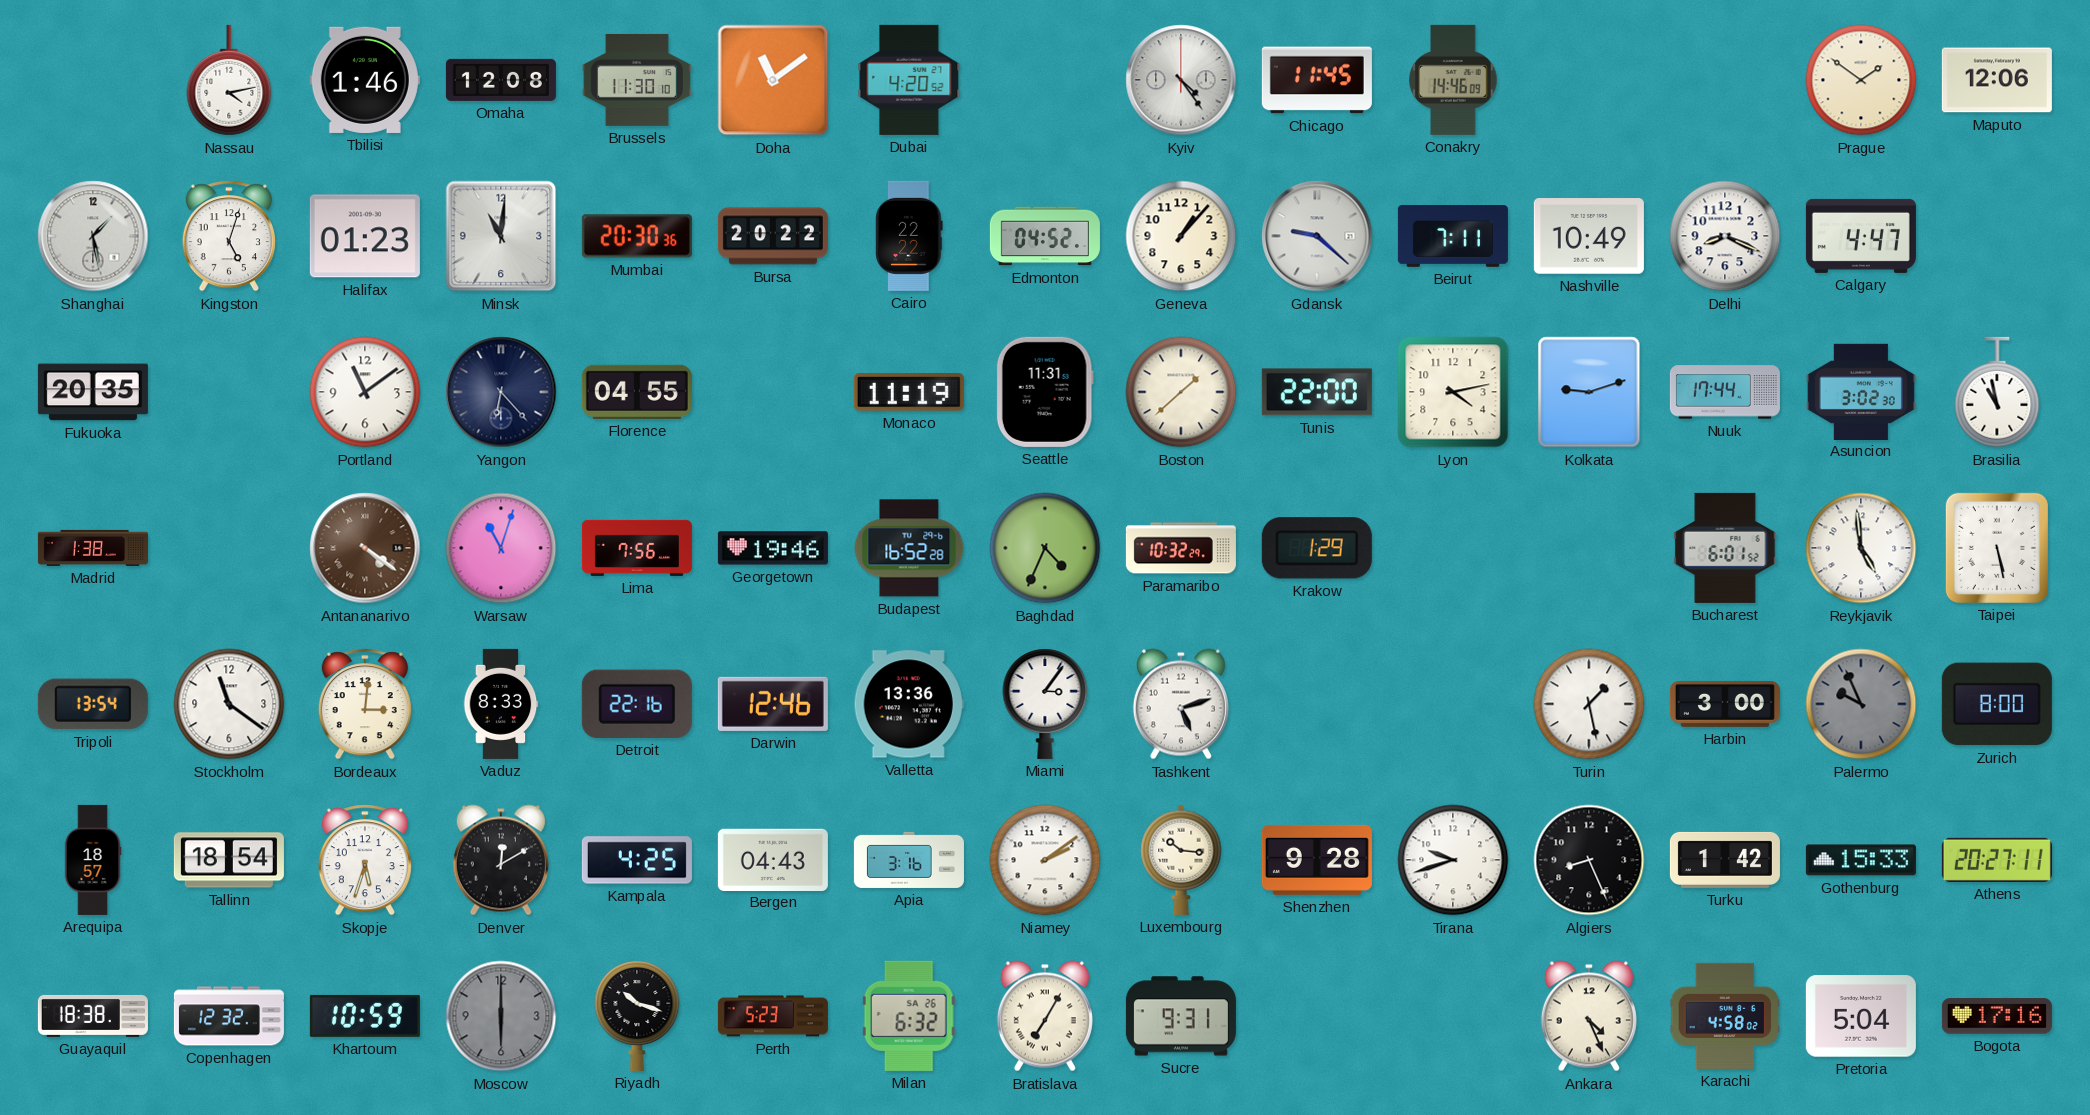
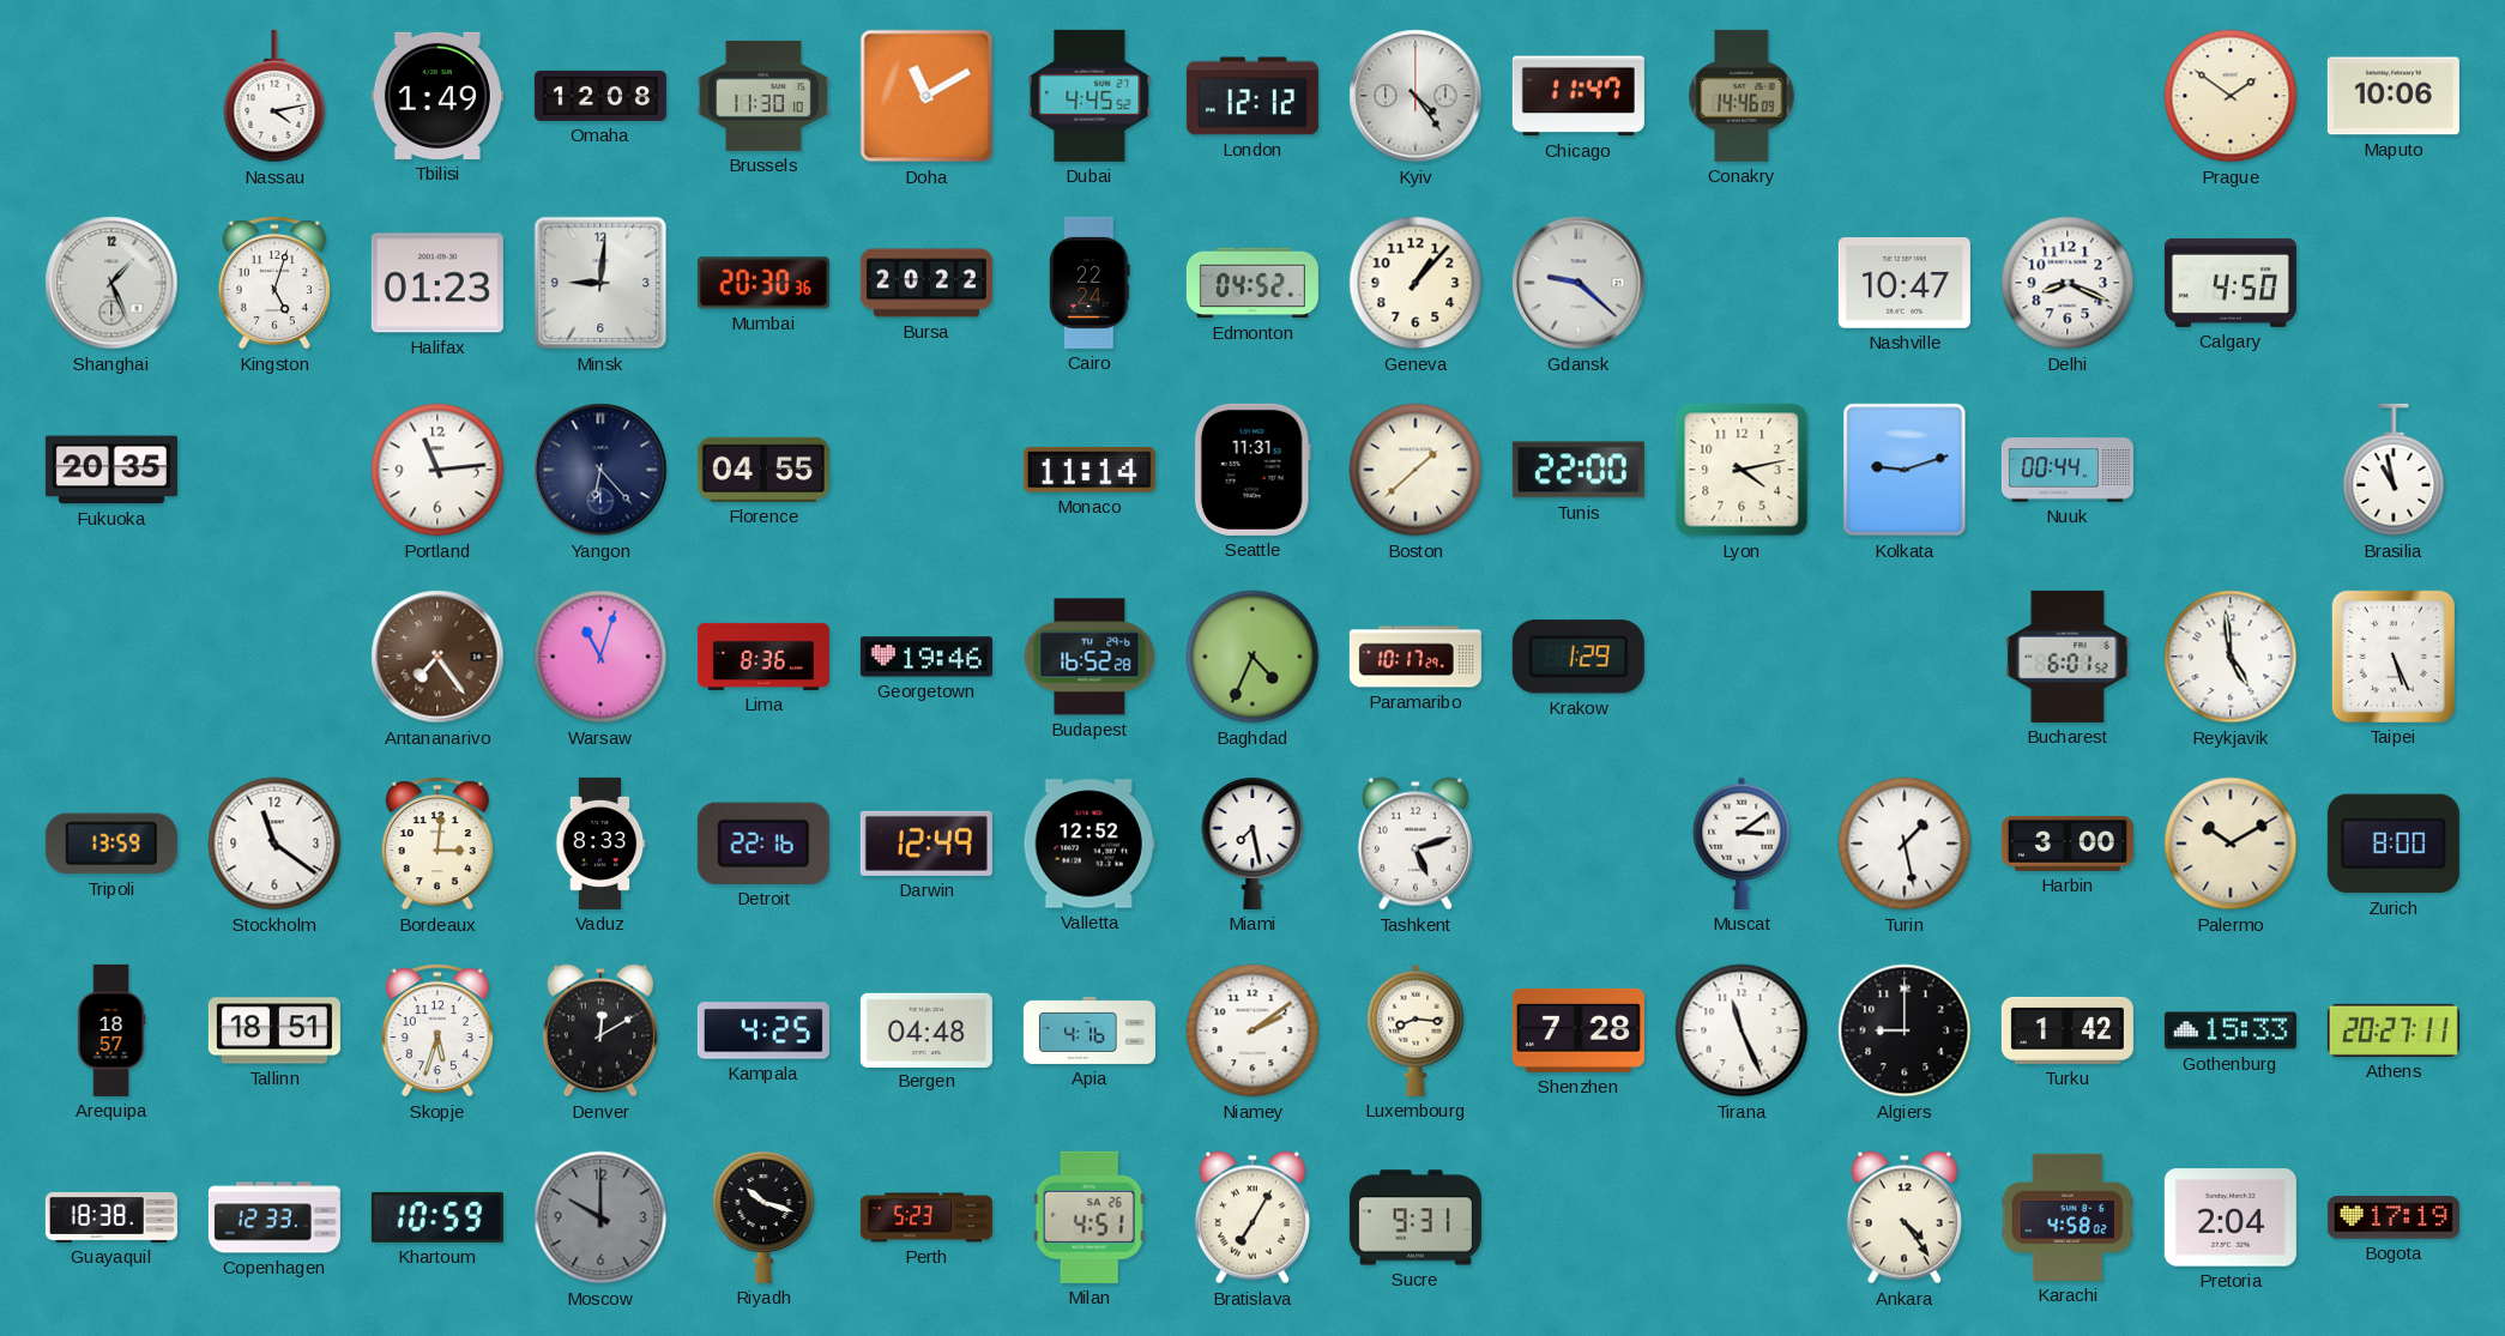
Tbilisi: 1:46 -> 1:49 (437, 96)
Doha: 11:09 -> 11:10 (926, 96)
Dubai: 4:20 -> 4:45 (1089, 96)
London: none -> 12:12 (1252, 96)
Chicago: 11:45 -> 11:47 (1579, 96)
Maputo: 12:06 -> 10:06 (2394, 96)
Shanghai: 1:28 -> 1:26 (111, 283)
Minsk: 11:01 -> 9:01 (600, 283)
Cairo: 22:22 -> 22:24 (1089, 283)
Beirut: 7:11 -> none (1453, 237)
Nashville: 10:49 -> 10:47 (1905, 283)
Calgary: 4:47 -> 4:50 (2231, 283)
Portland: 11:09 -> 11:14 (437, 470)
Monaco: 11:19 -> 11:14 (1089, 471)
Nuuk: 17:44 -> 00:44 (2068, 470)
Asuncion: 3:02 -> none (1861, 391)
Madrid: 1:38 -> none (93, 548)
Antananarivo: 4:21 -> 7:24 (437, 657)
Lima: 7:56 -> 8:36 (763, 657)
Paramaribo: 10:32 -> 10:17 (1416, 657)
Taipei: 5:28 -> 5:26 (2394, 657)
Tripoli: 13:54 -> 13:59 (111, 844)
Darwin: 12:46 -> 12:49 (926, 844)
Valletta: 13:36 -> 12:52 (1089, 844)
Miami: 3:06 -> 7:28 (1252, 844)
Muscat: none -> 3:09 (1742, 844)
Palermo: 9:56 -> 10:10 (2231, 844)
Palermo dial: grey -> cream (2231, 844)
Tallinn: 18:54 -> 18:51 (274, 1030)
Bergen: 04:43 -> 04:48 (926, 1029)
Apia: 3:16 -> 4:16 (1089, 1030)
Luxembourg: 10:16 -> 8:16 (1416, 1030)
Shenzhen: 9:28 -> 7:28 (1579, 1030)
Tirana: 9:42 -> 11:26 (1742, 1030)
Algiers: 8:26 -> 9:00 (1905, 1030)
Copenhagen: 12:32 -> 12:33 (274, 1217)
Moscow: 6:00 -> 10:00 (600, 1217)
Milan: 6:32 -> 4:51 (1089, 1217)
Ankara: 4:26 -> 4:24 (1905, 1217)
Pretoria: 5:04 -> 2:04 (2231, 1217)
Bogota: 17:16 -> 17:19 (2394, 1217)
